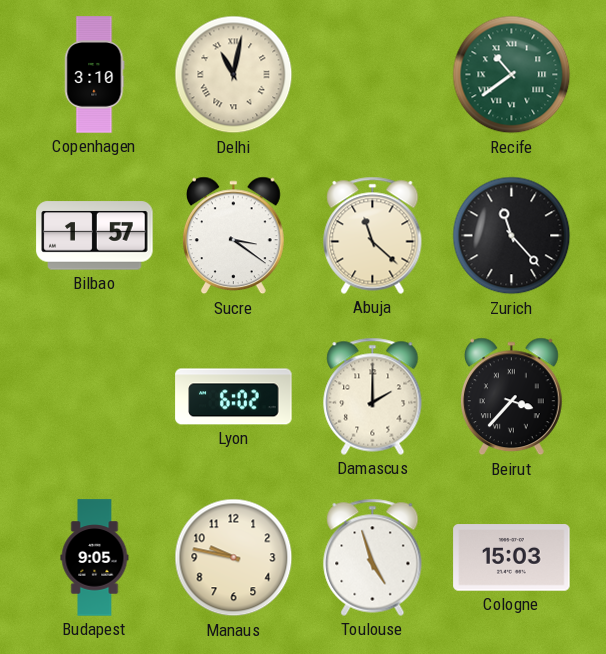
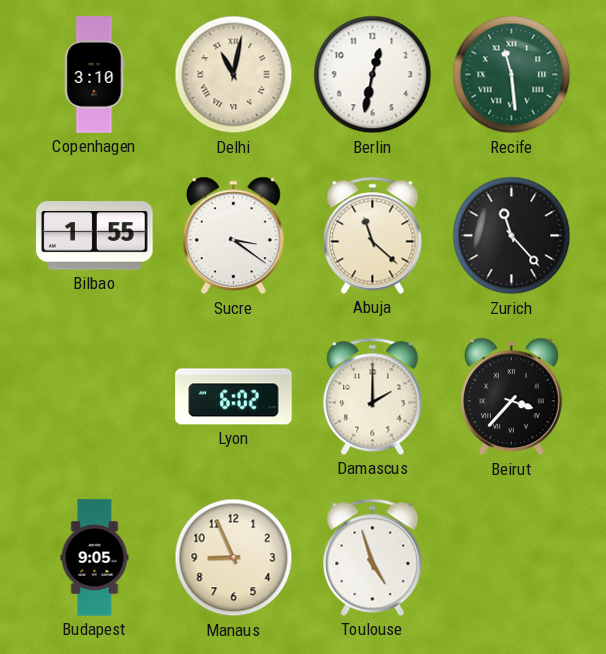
Berlin: none -> 12:32 (373, 75)
Recife: 10:39 -> 11:29 (512, 75)
Bilbao: 1:57 -> 1:55 (95, 236)
Manaus: 9:47 -> 8:56 (234, 558)
Cologne: 15:03 -> none (512, 558)
